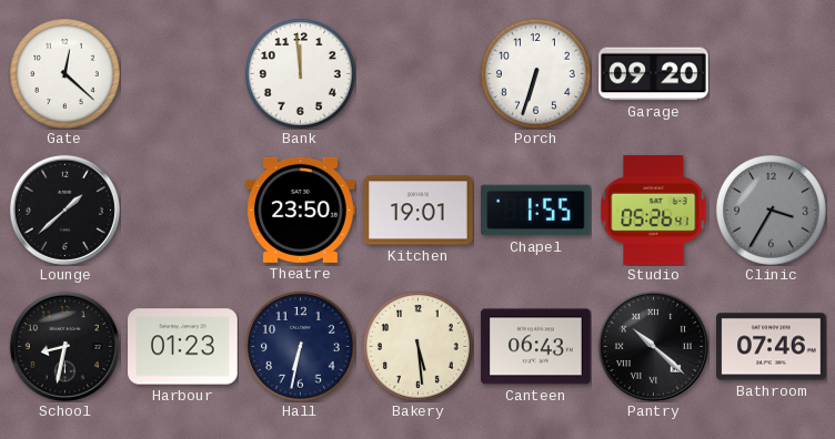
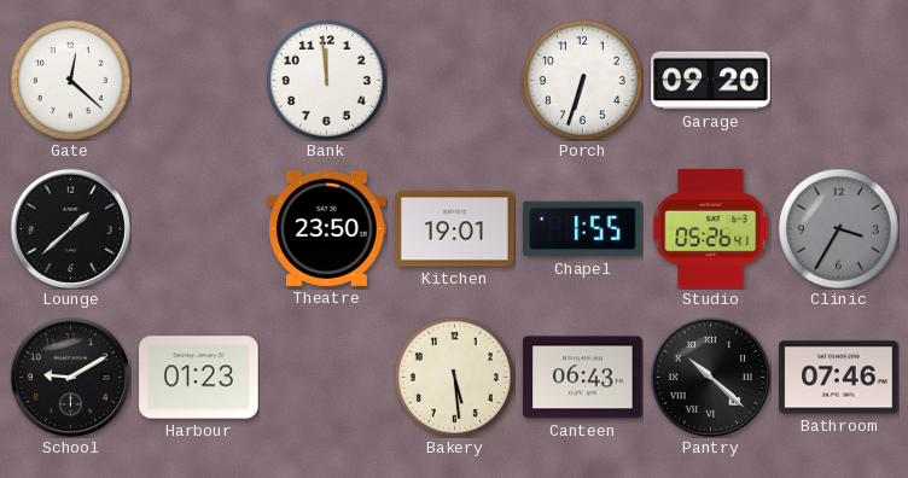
School: 8:32 -> 9:10 (70, 377)
Hall: 6:32 -> none (300, 346)
